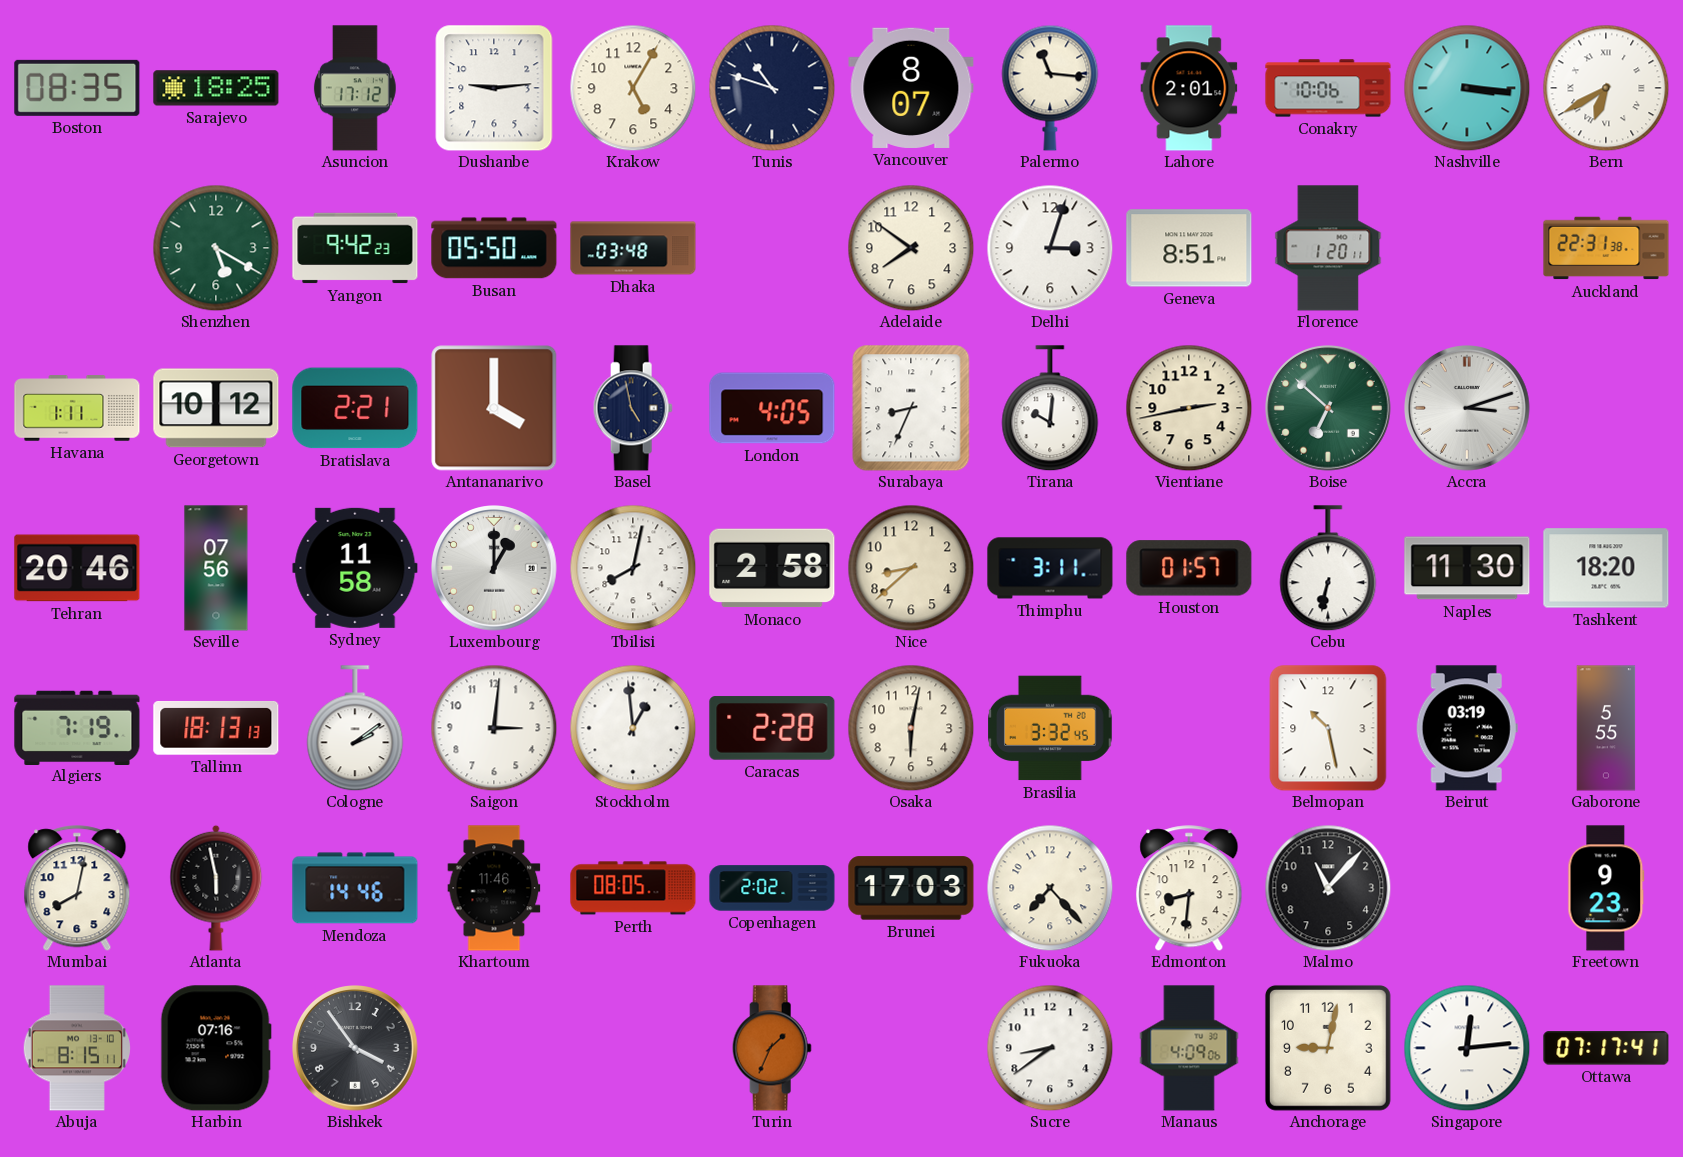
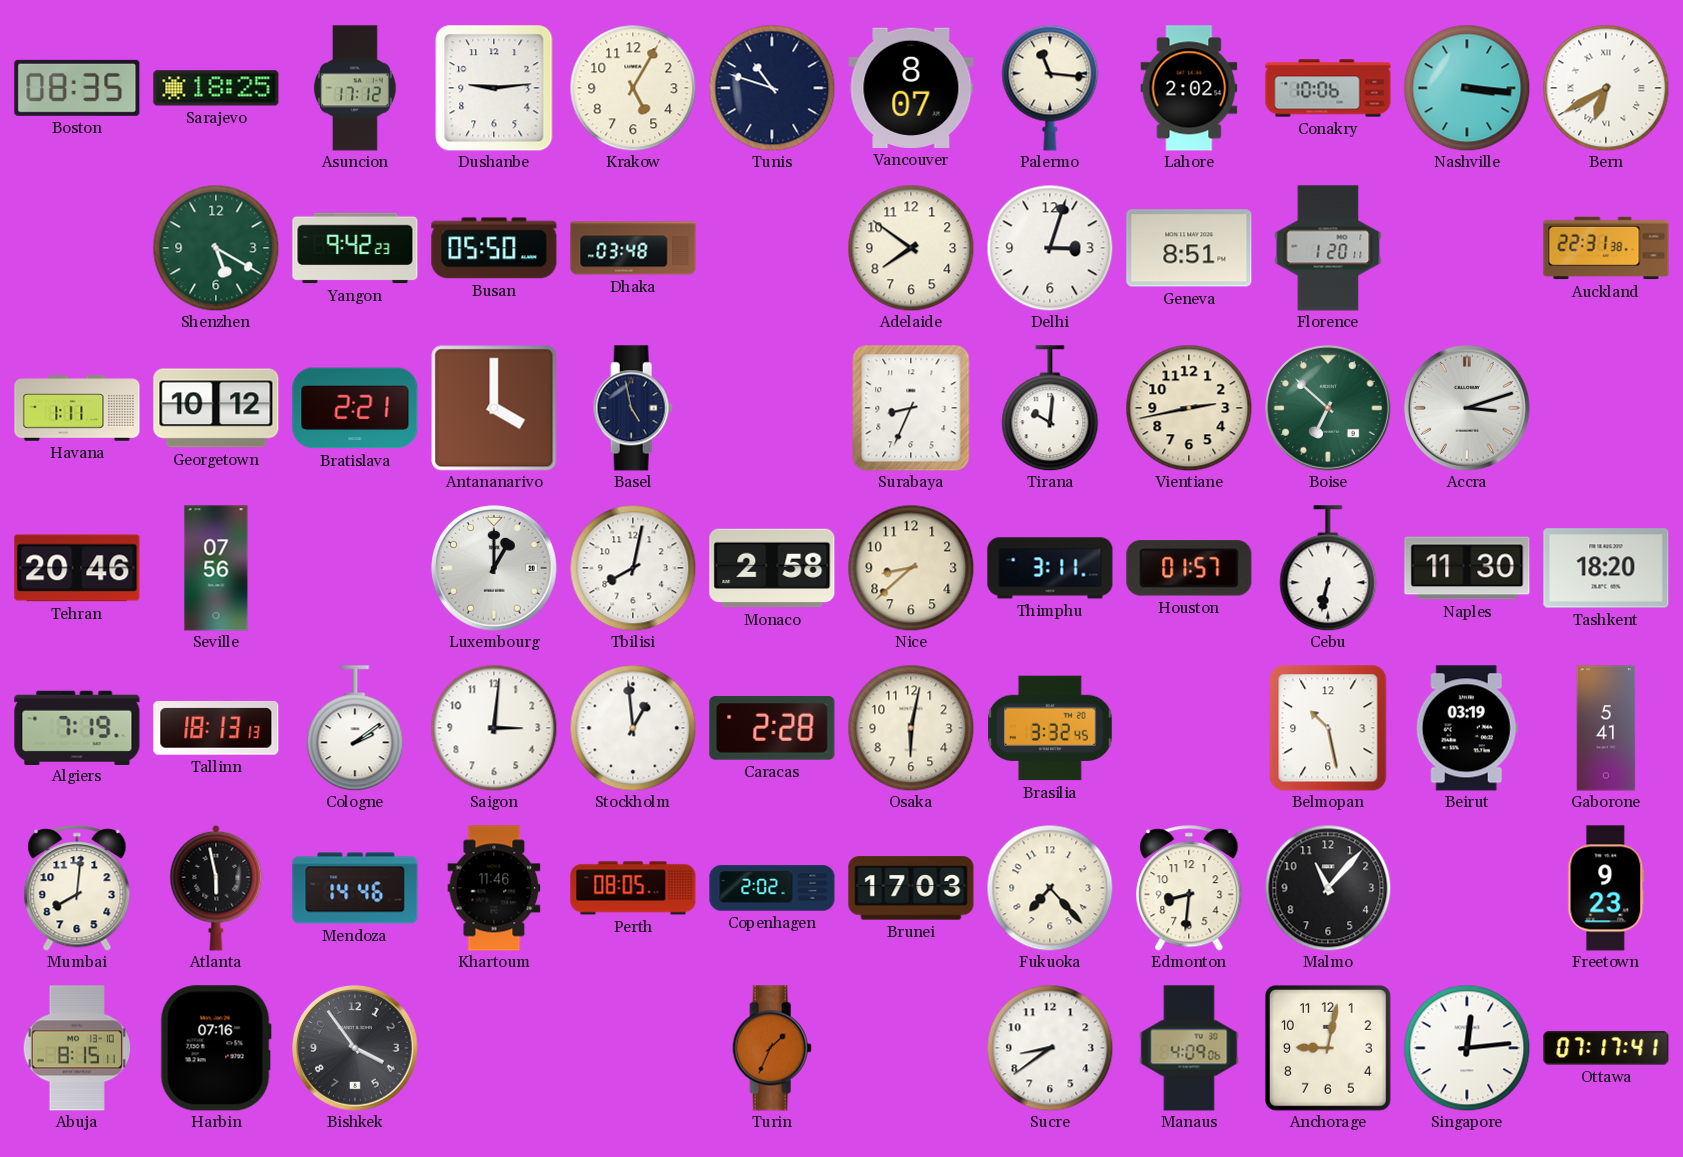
Lahore: 2:01 -> 2:02 (1189, 88)
London: 4:05 -> none (772, 408)
Sydney: 11:58 -> none (355, 568)
Gaborone: 5:55 -> 5:41 (1606, 728)
Mumbai: 8:02 -> 8:01 (77, 888)
